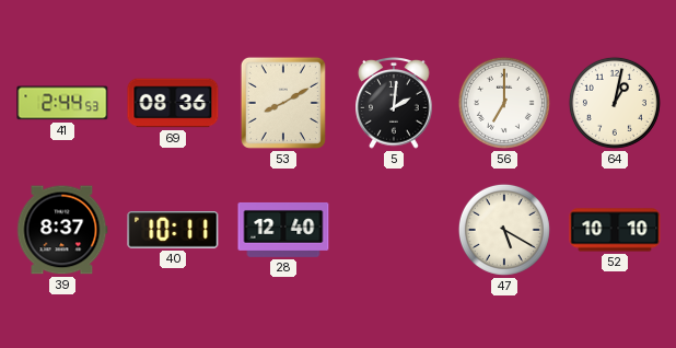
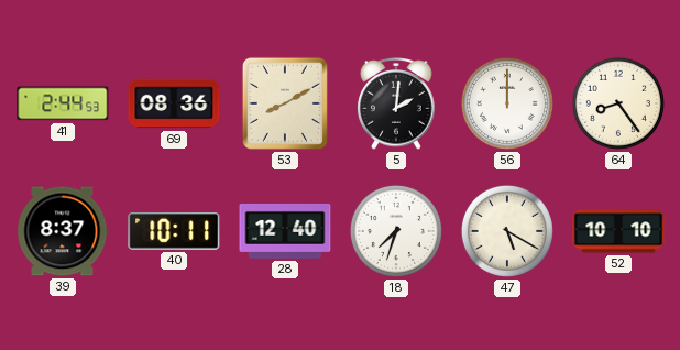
56: 7:00 -> 12:00 (507, 103)
64: 1:02 -> 8:24 (618, 103)
18: none -> 7:33 (396, 231)
